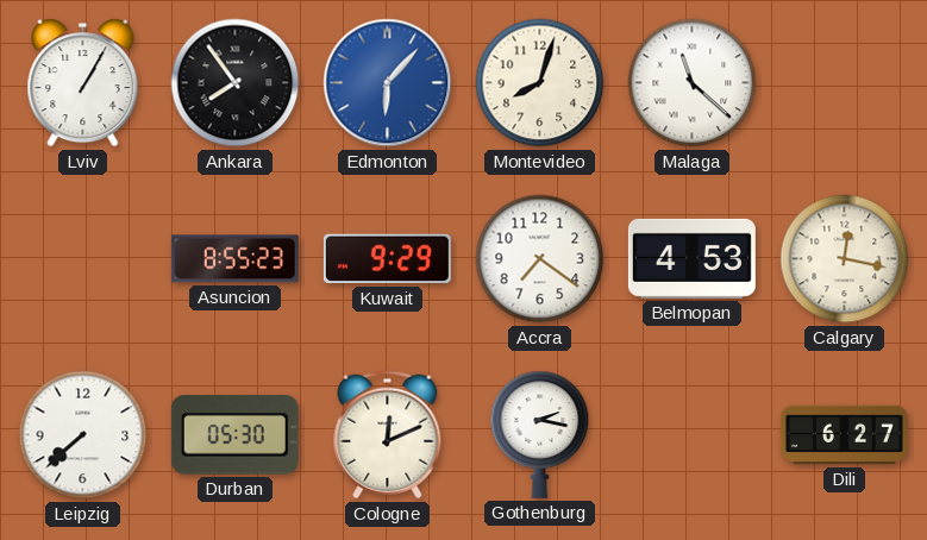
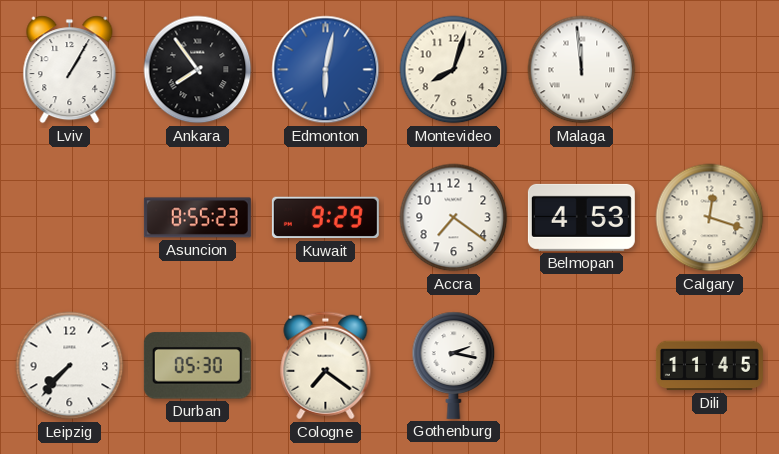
Edmonton: 6:07 -> 6:02 (326, 70)
Malaga: 11:22 -> 11:59 (582, 70)
Calgary: 12:17 -> 12:18 (710, 218)
Leipzig: 7:38 -> 7:37 (70, 366)
Cologne: 12:11 -> 7:21 (326, 366)
Dili: 6:27 -> 11:45 (709, 366)
